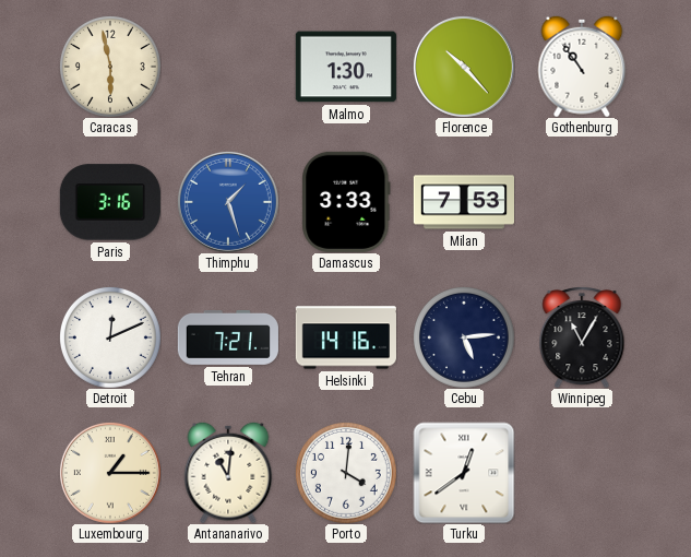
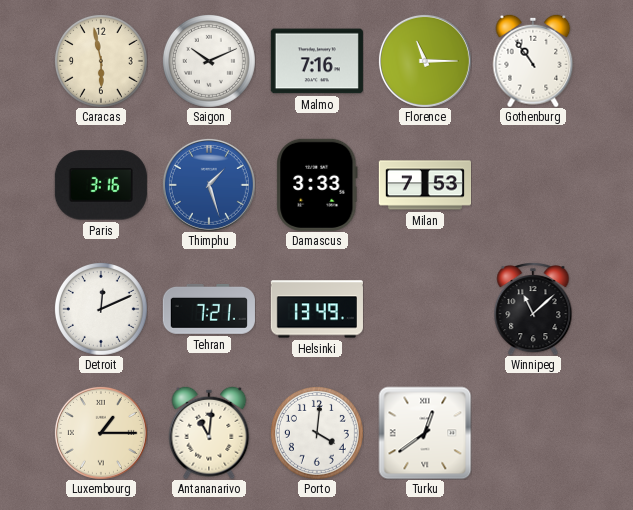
Saigon: none -> 10:11 (209, 61)
Malmo: 1:30 -> 7:16 (317, 61)
Florence: 10:23 -> 11:15 (425, 61)
Helsinki: 14:16 -> 13:49 (317, 309)
Cebu: 5:14 -> none (464, 337)
Winnipeg: 11:05 -> 11:08 (533, 309)
